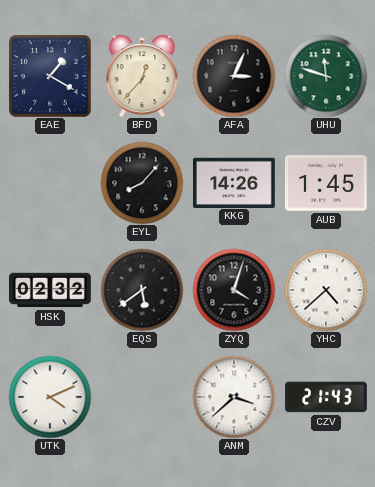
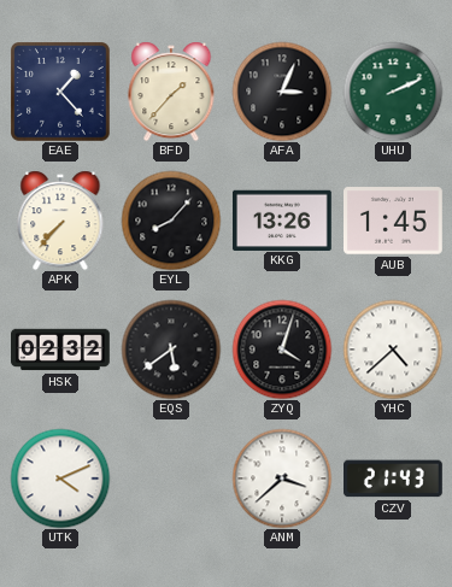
EAE: 1:20 -> 1:23 (60, 92)
BFD: 12:37 -> 1:37 (171, 92)
UHU: 11:48 -> 2:11 (393, 92)
APK: none -> 7:37 (60, 221)
KKG: 14:26 -> 13:26 (283, 219)
